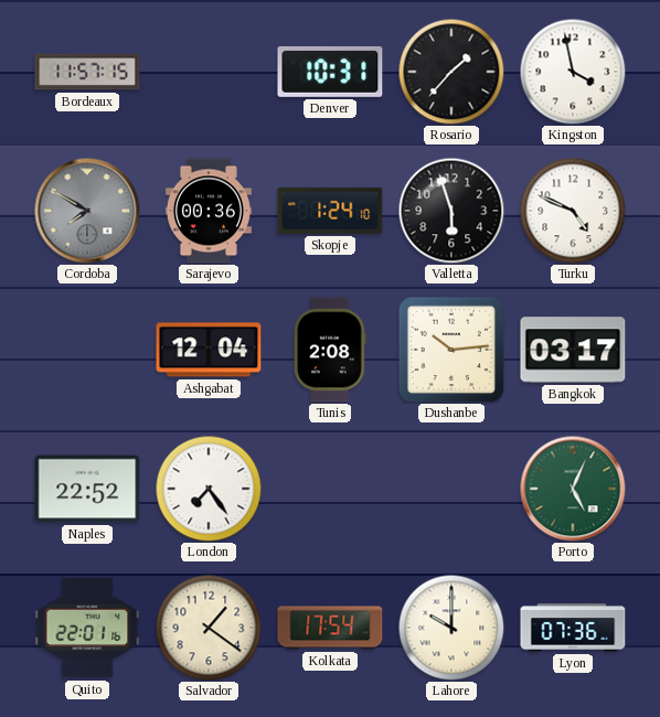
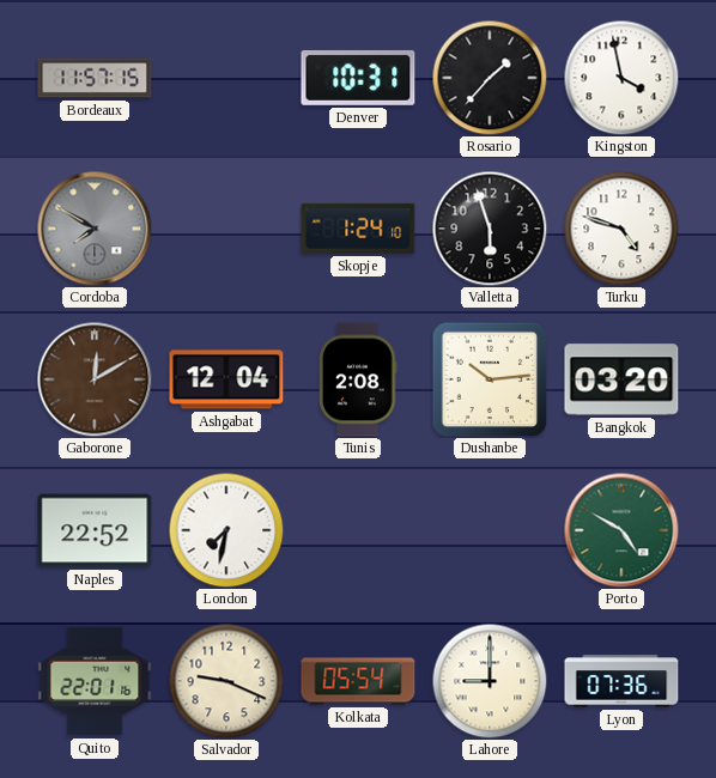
Sarajevo: 00:36 -> none (209, 211)
Turku: 4:49 -> 4:48 (621, 229)
Gaborone: none -> 12:10 (95, 379)
Bangkok: 03:17 -> 03:20 (621, 379)
London: 7:24 -> 7:32 (226, 530)
Porto: 5:04 -> 4:50 (621, 530)
Salvador: 1:21 -> 9:19 (226, 681)
Kolkata: 17:54 -> 05:54 (358, 681)
Lahore: 10:00 -> 9:00 (490, 681)
